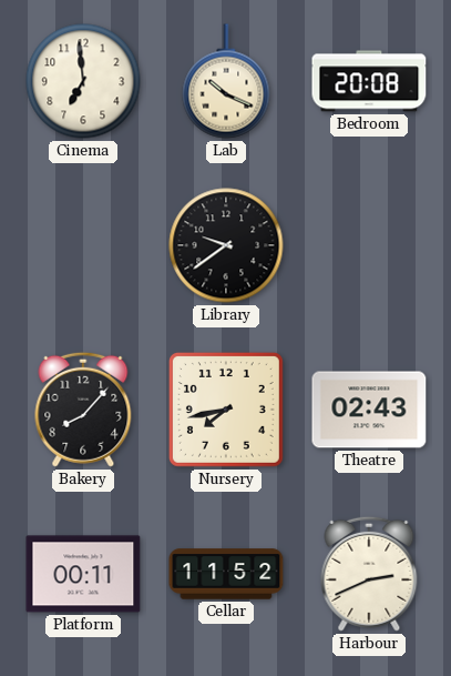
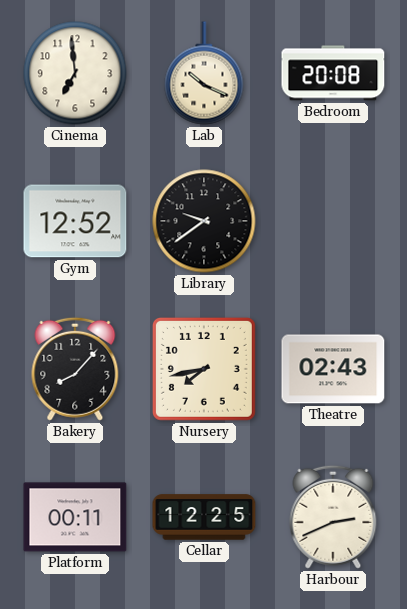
Gym: none -> 12:52 (75, 221)
Cellar: 11:52 -> 12:25 (204, 517)
